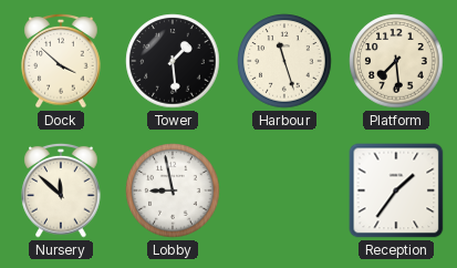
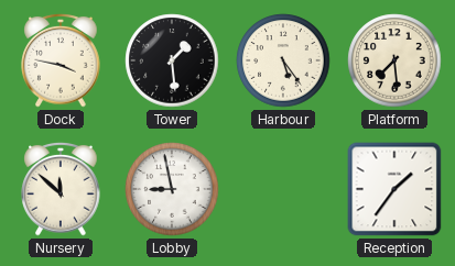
Dock: 3:52 -> 3:47 (61, 60)
Harbour: 11:27 -> 5:24 (283, 60)
